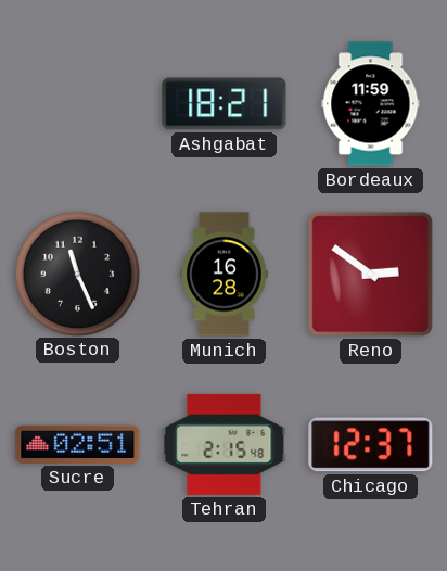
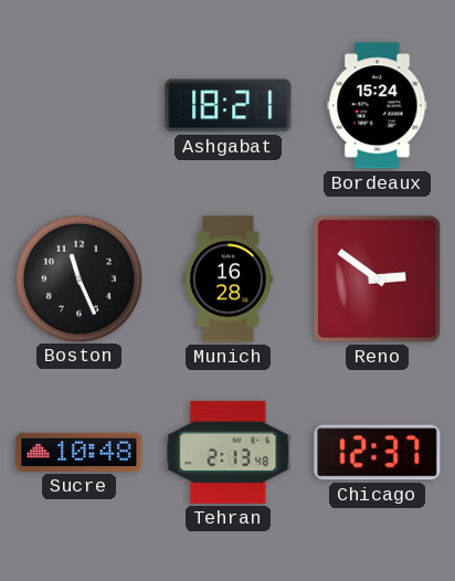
Bordeaux: 11:59 -> 15:24 (378, 106)
Sucre: 02:51 -> 10:48 (80, 452)
Tehran: 2:15 -> 2:13 (229, 452)
